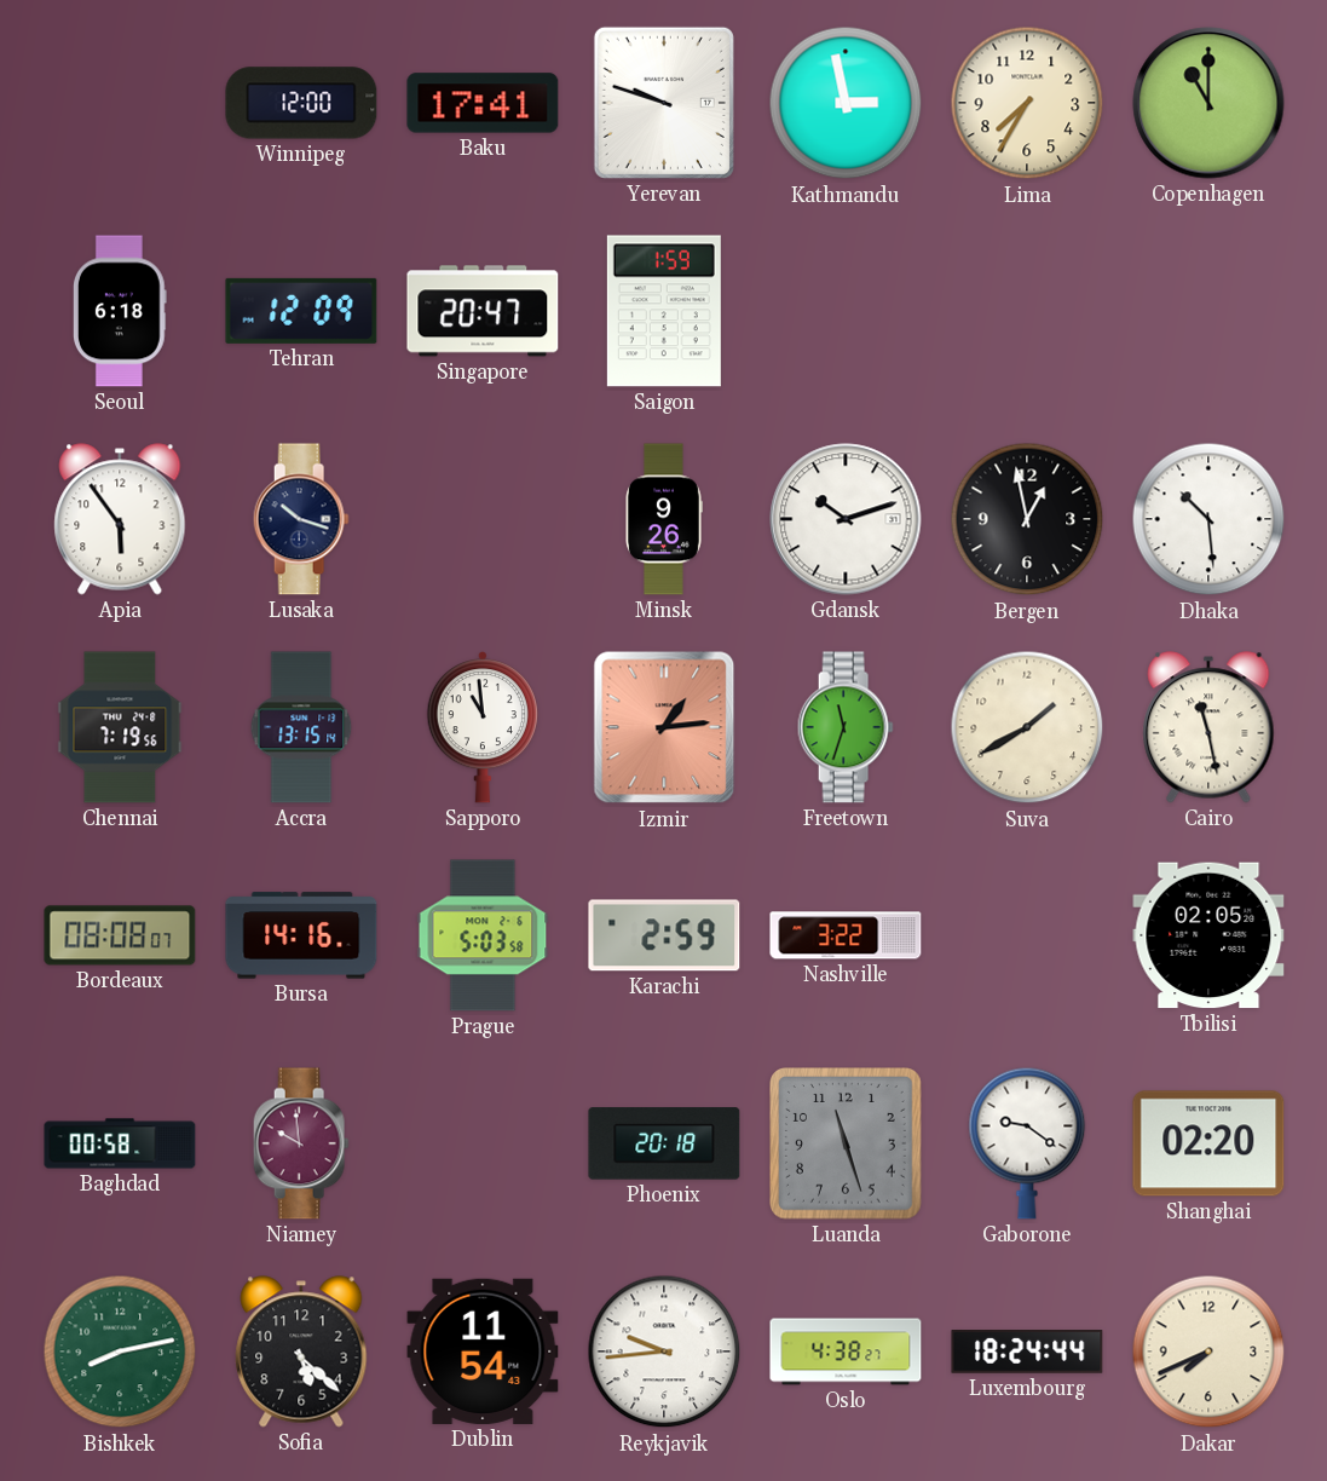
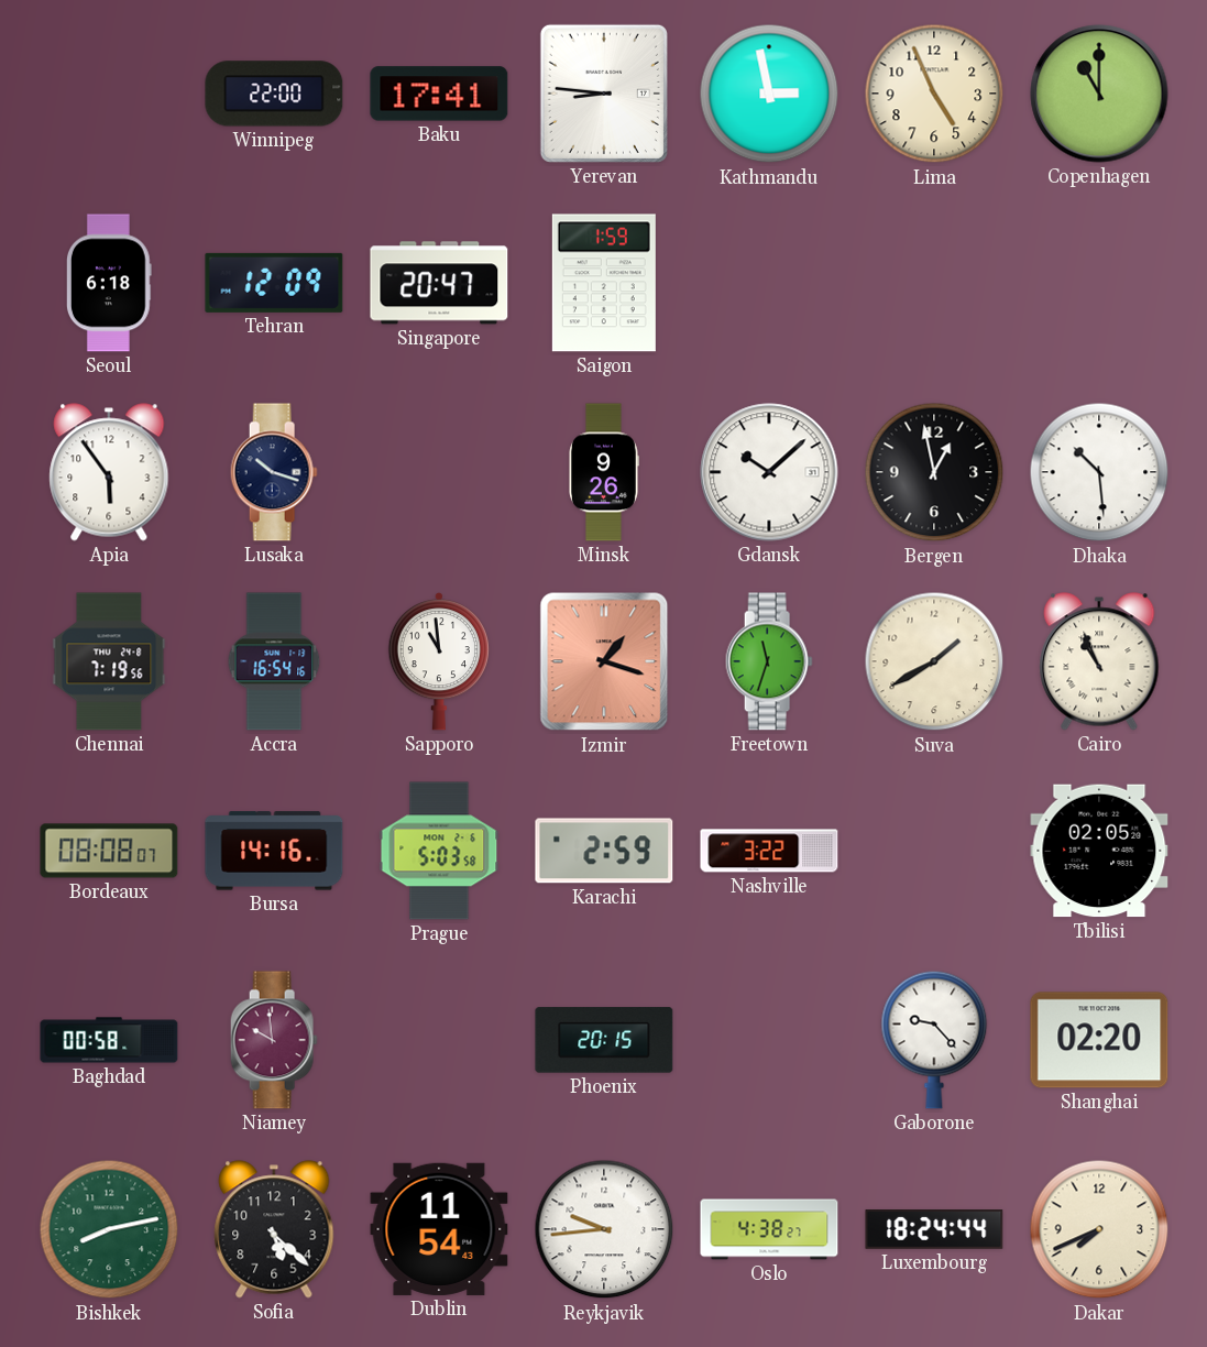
Winnipeg: 12:00 -> 22:00 (274, 94)
Yerevan: 9:48 -> 8:46 (604, 94)
Lima: 7:35 -> 4:56 (934, 94)
Gdansk: 10:12 -> 10:08 (769, 472)
Accra: 13:15 -> 16:54 (274, 661)
Izmir: 1:14 -> 1:18 (604, 661)
Cairo: 11:28 -> 10:56 (1099, 661)
Phoenix: 20:18 -> 20:15 (604, 1040)
Luanda: 11:27 -> none (847, 1145)
Gaborone: 9:21 -> 9:23 (934, 1040)
